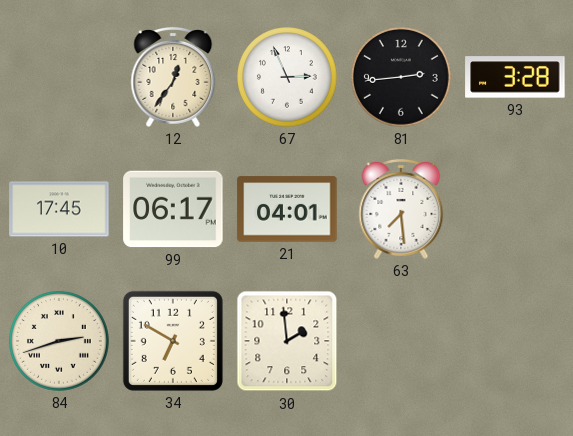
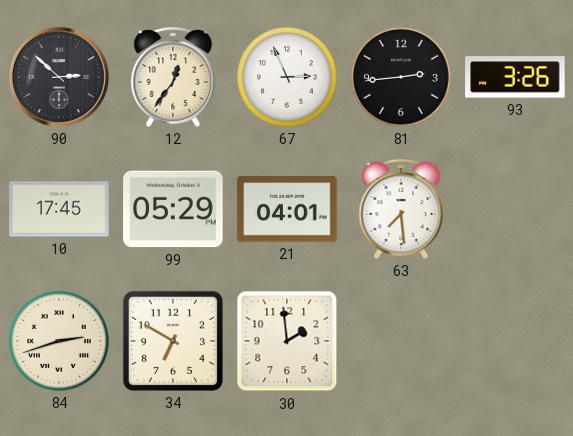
90: none -> 2:52 (59, 77)
93: 3:28 -> 3:26 (515, 77)
99: 06:17 -> 05:29 (173, 209)
